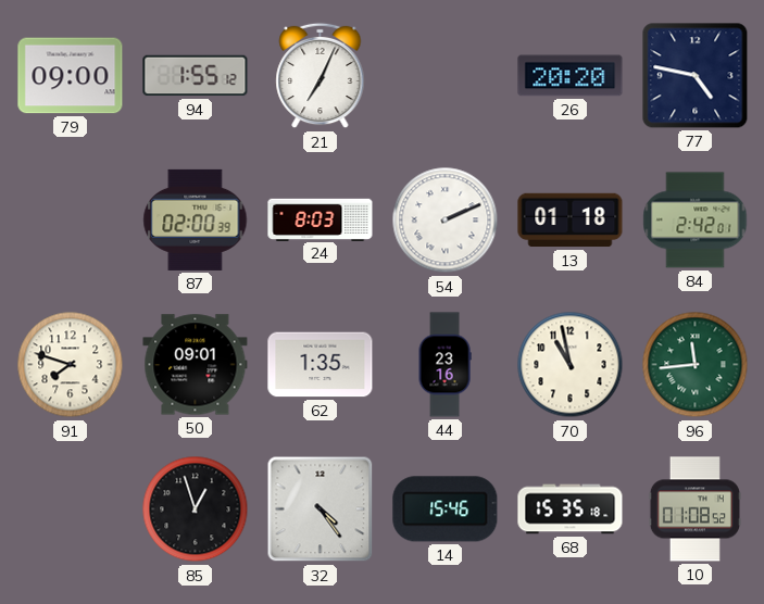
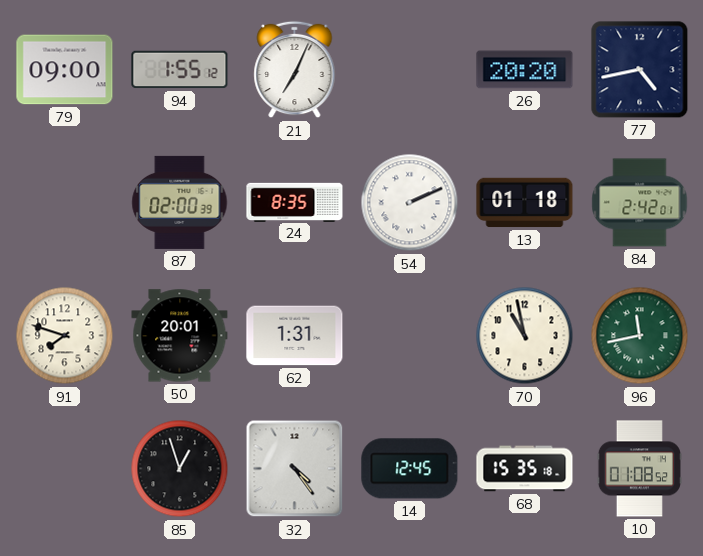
77: 4:47 -> 4:43 (640, 70)
24: 8:03 -> 8:35 (295, 202)
50: 09:01 -> 20:01 (180, 336)
62: 1:35 -> 1:31 (295, 336)
44: 23:16 -> none (444, 365)
96: 11:44 -> 11:43 (640, 336)
14: 15:46 -> 12:45 (410, 469)
